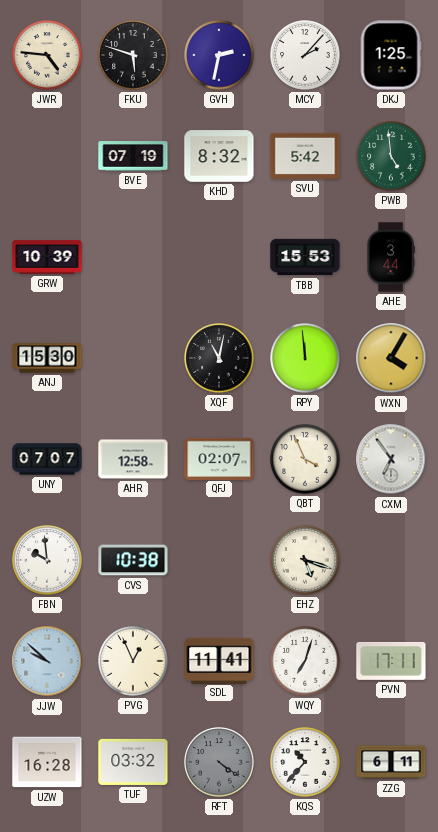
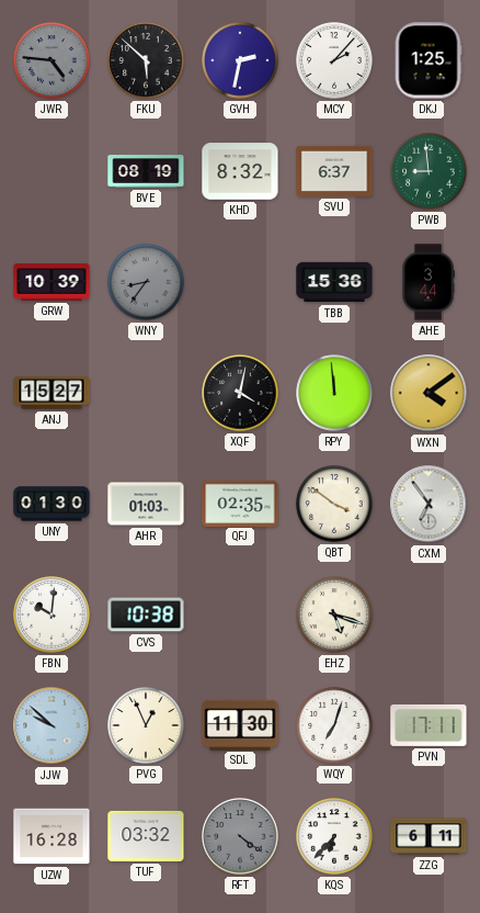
JWR dial: cream -> grey (52, 60)
FKU: 5:48 -> 5:52 (146, 60)
BVE: 07:19 -> 08:19 (146, 171)
SVU: 5:42 -> 6:37 (334, 171)
PWB: 4:59 -> 8:59 (428, 171)
WNY: none -> 8:36 (146, 282)
TBB: 15:53 -> 15:36 (334, 282)
ANJ: 15:30 -> 15:27 (52, 393)
XQF: 11:02 -> 4:02 (240, 393)
WXN: 4:05 -> 4:09 (428, 393)
UNY: 07:07 -> 01:30 (52, 504)
AHR: 12:58 -> 01:03 (146, 504)
QFJ: 02:07 -> 02:35 (240, 503)
QBT: 3:56 -> 3:51 (334, 504)
FBN: 9:59 -> 10:01 (52, 615)
SDL: 11:41 -> 11:30 (240, 724)
KQS: 10:37 -> 6:37 (334, 836)
